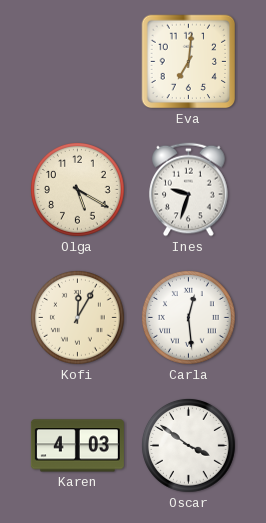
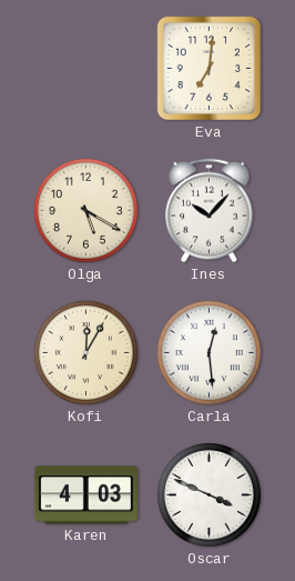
Ines: 9:33 -> 10:07 (210, 211)
Oscar: 3:51 -> 3:49 (208, 494)
